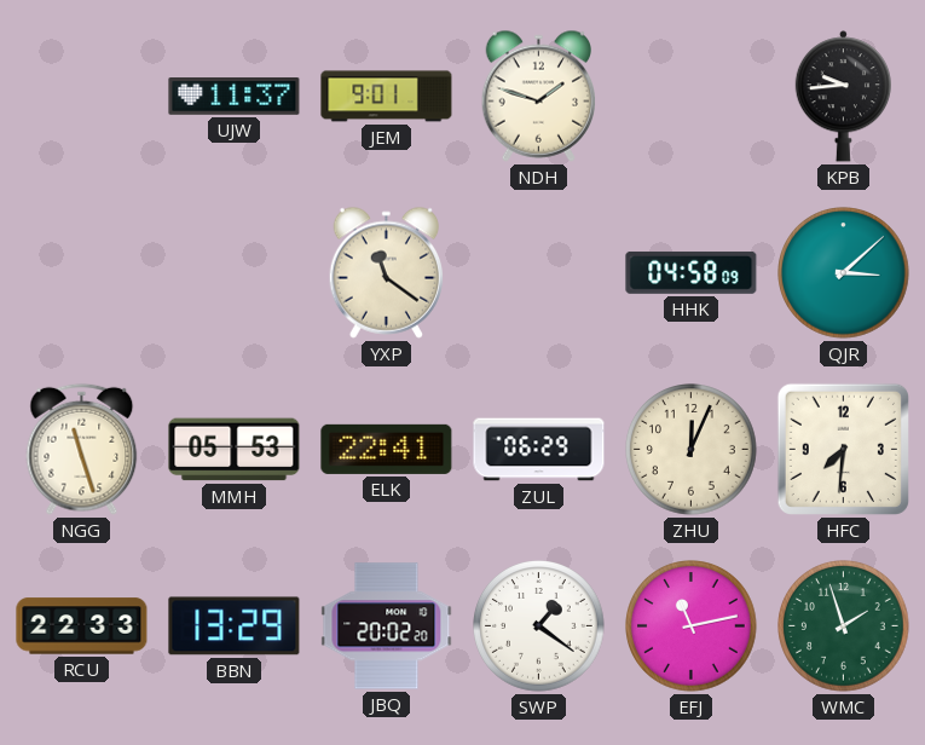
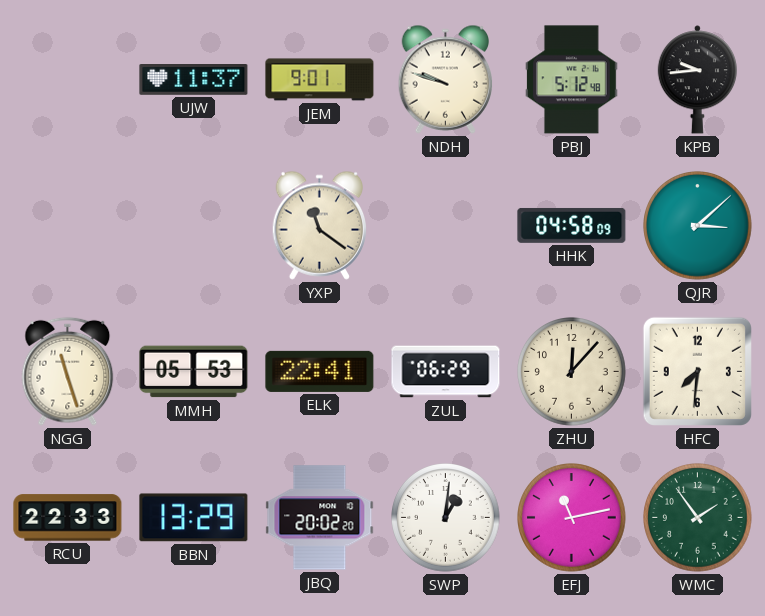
NDH: 1:48 -> 9:48 (445, 79)
PBJ: none -> 5:12 (572, 80)
ZHU: 12:04 -> 12:07 (572, 372)
SWP: 1:21 -> 1:01 (446, 518)
WMC: 1:57 -> 1:54 (698, 518)
